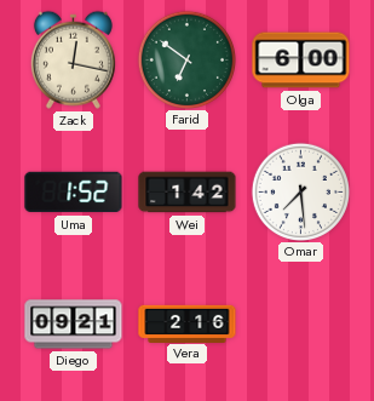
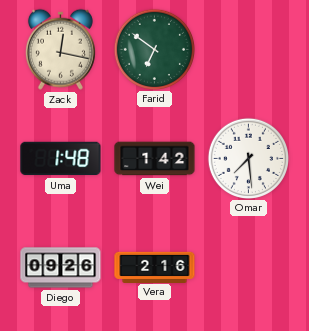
Olga: 6:00 -> none (301, 61)
Uma: 1:52 -> 1:48 (61, 159)
Diego: 09:21 -> 09:26 (61, 268)
